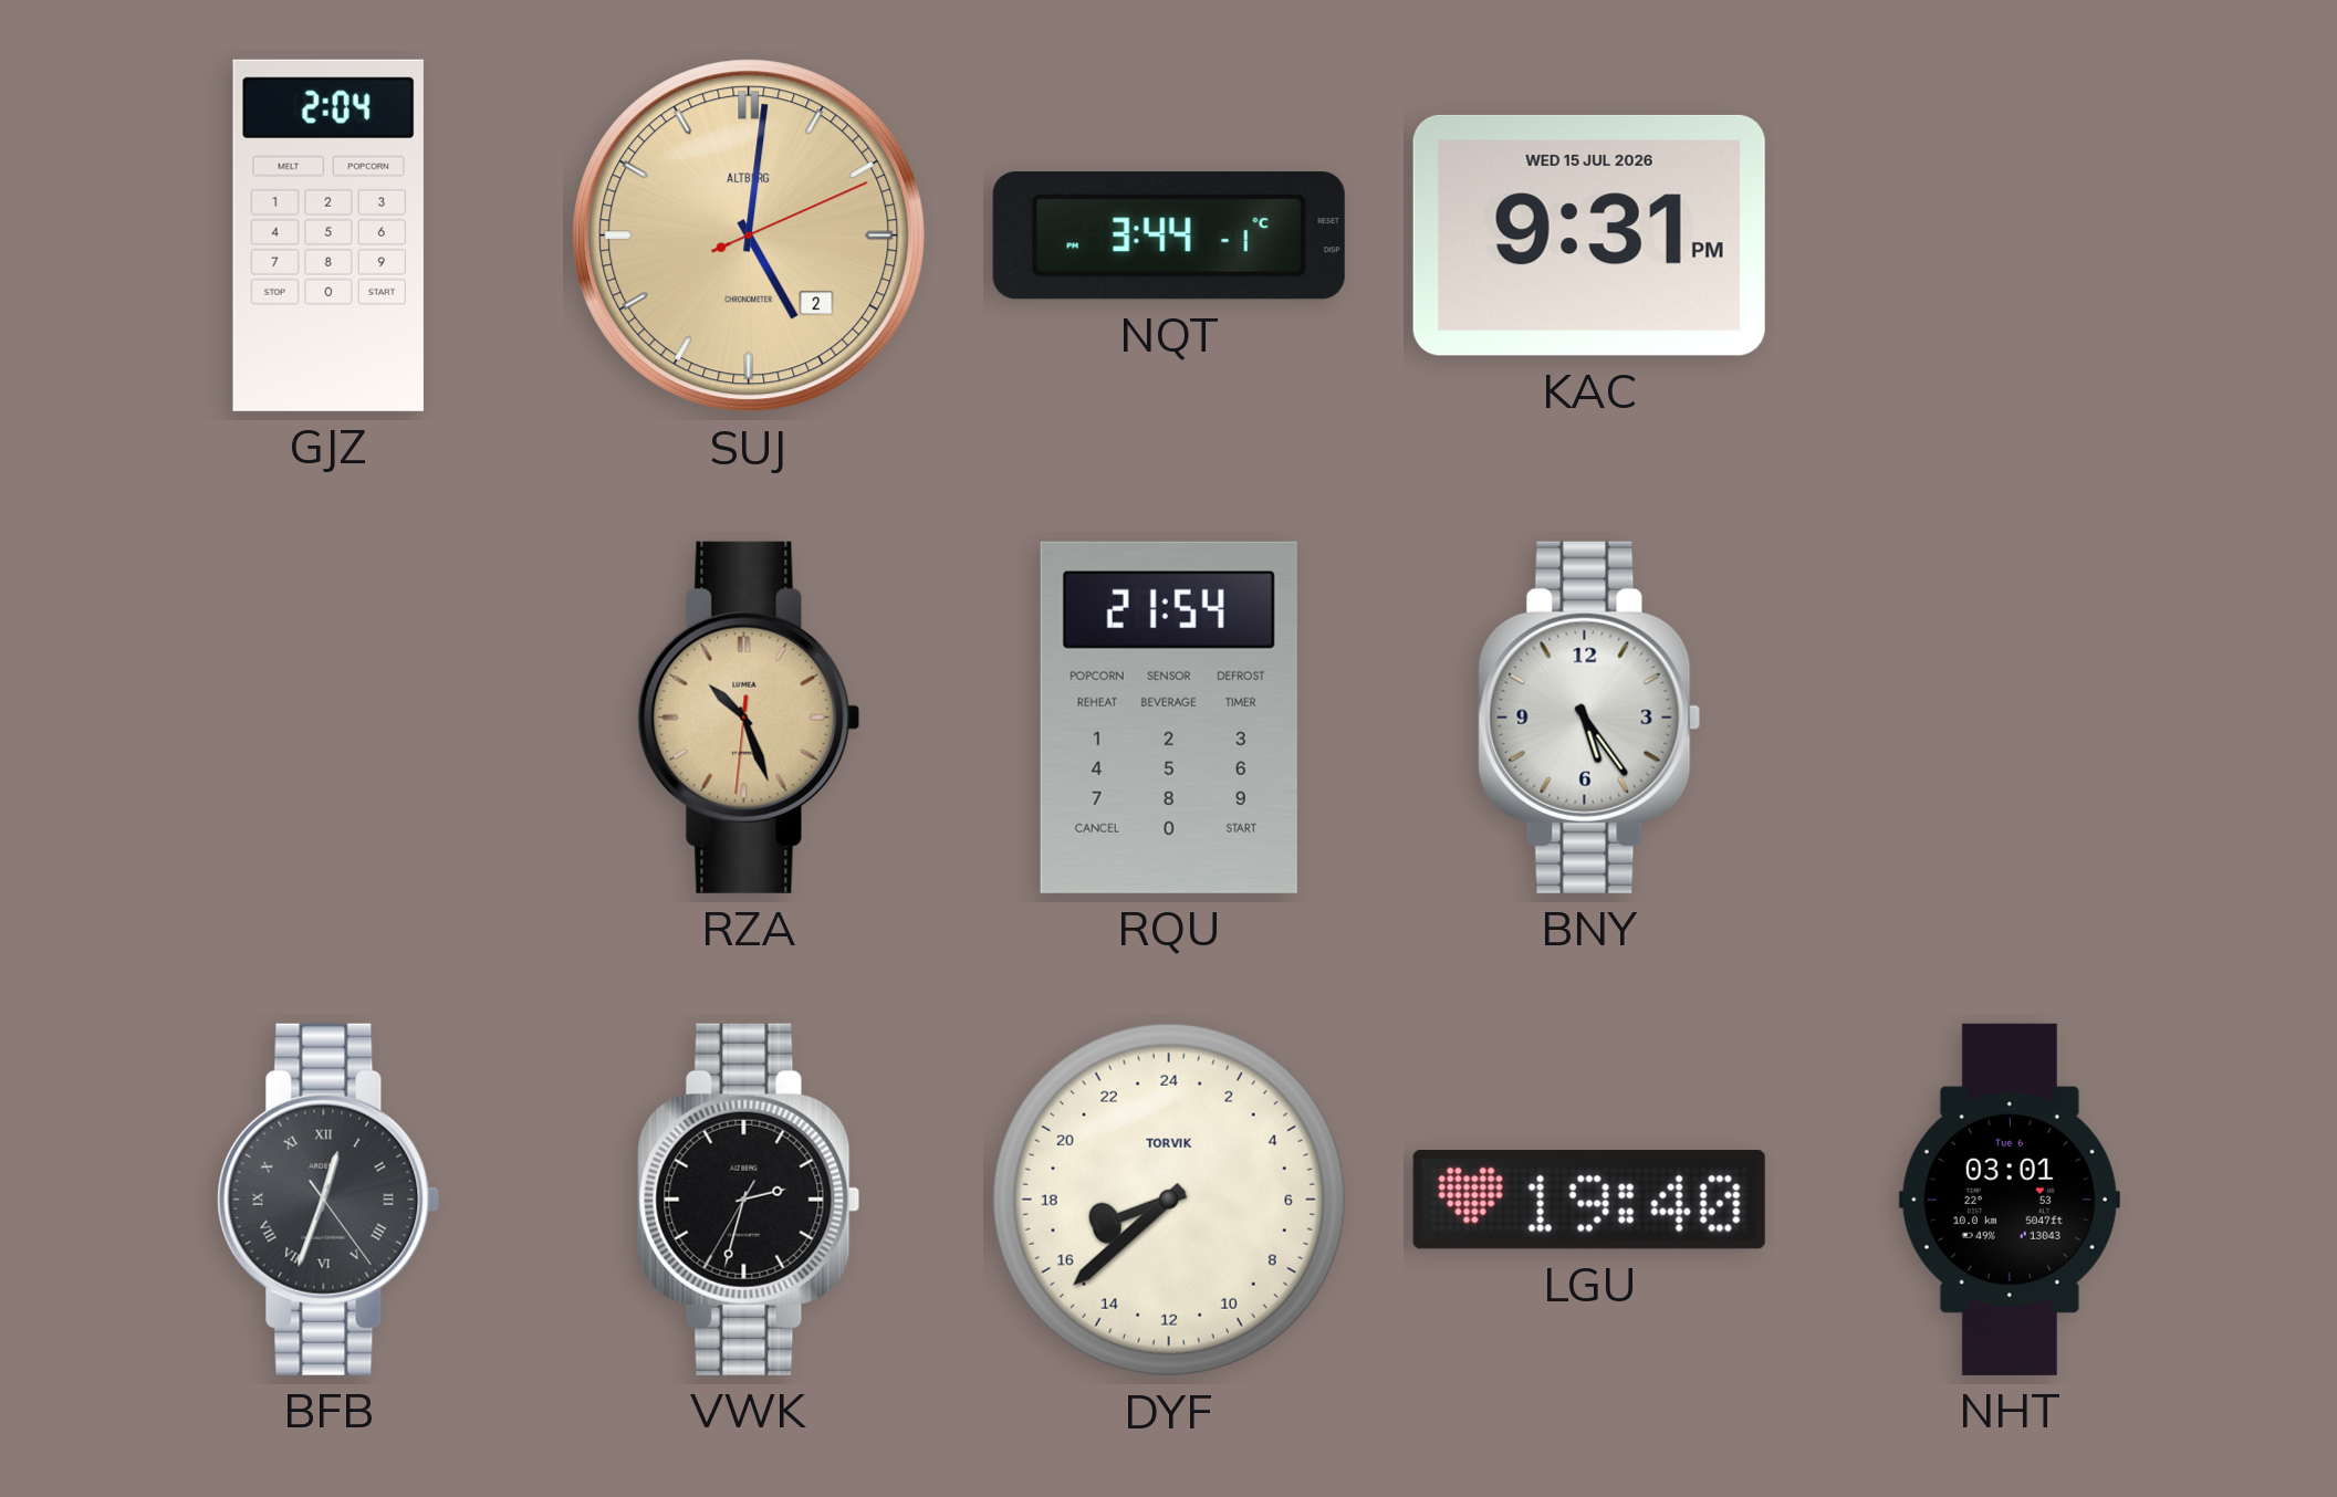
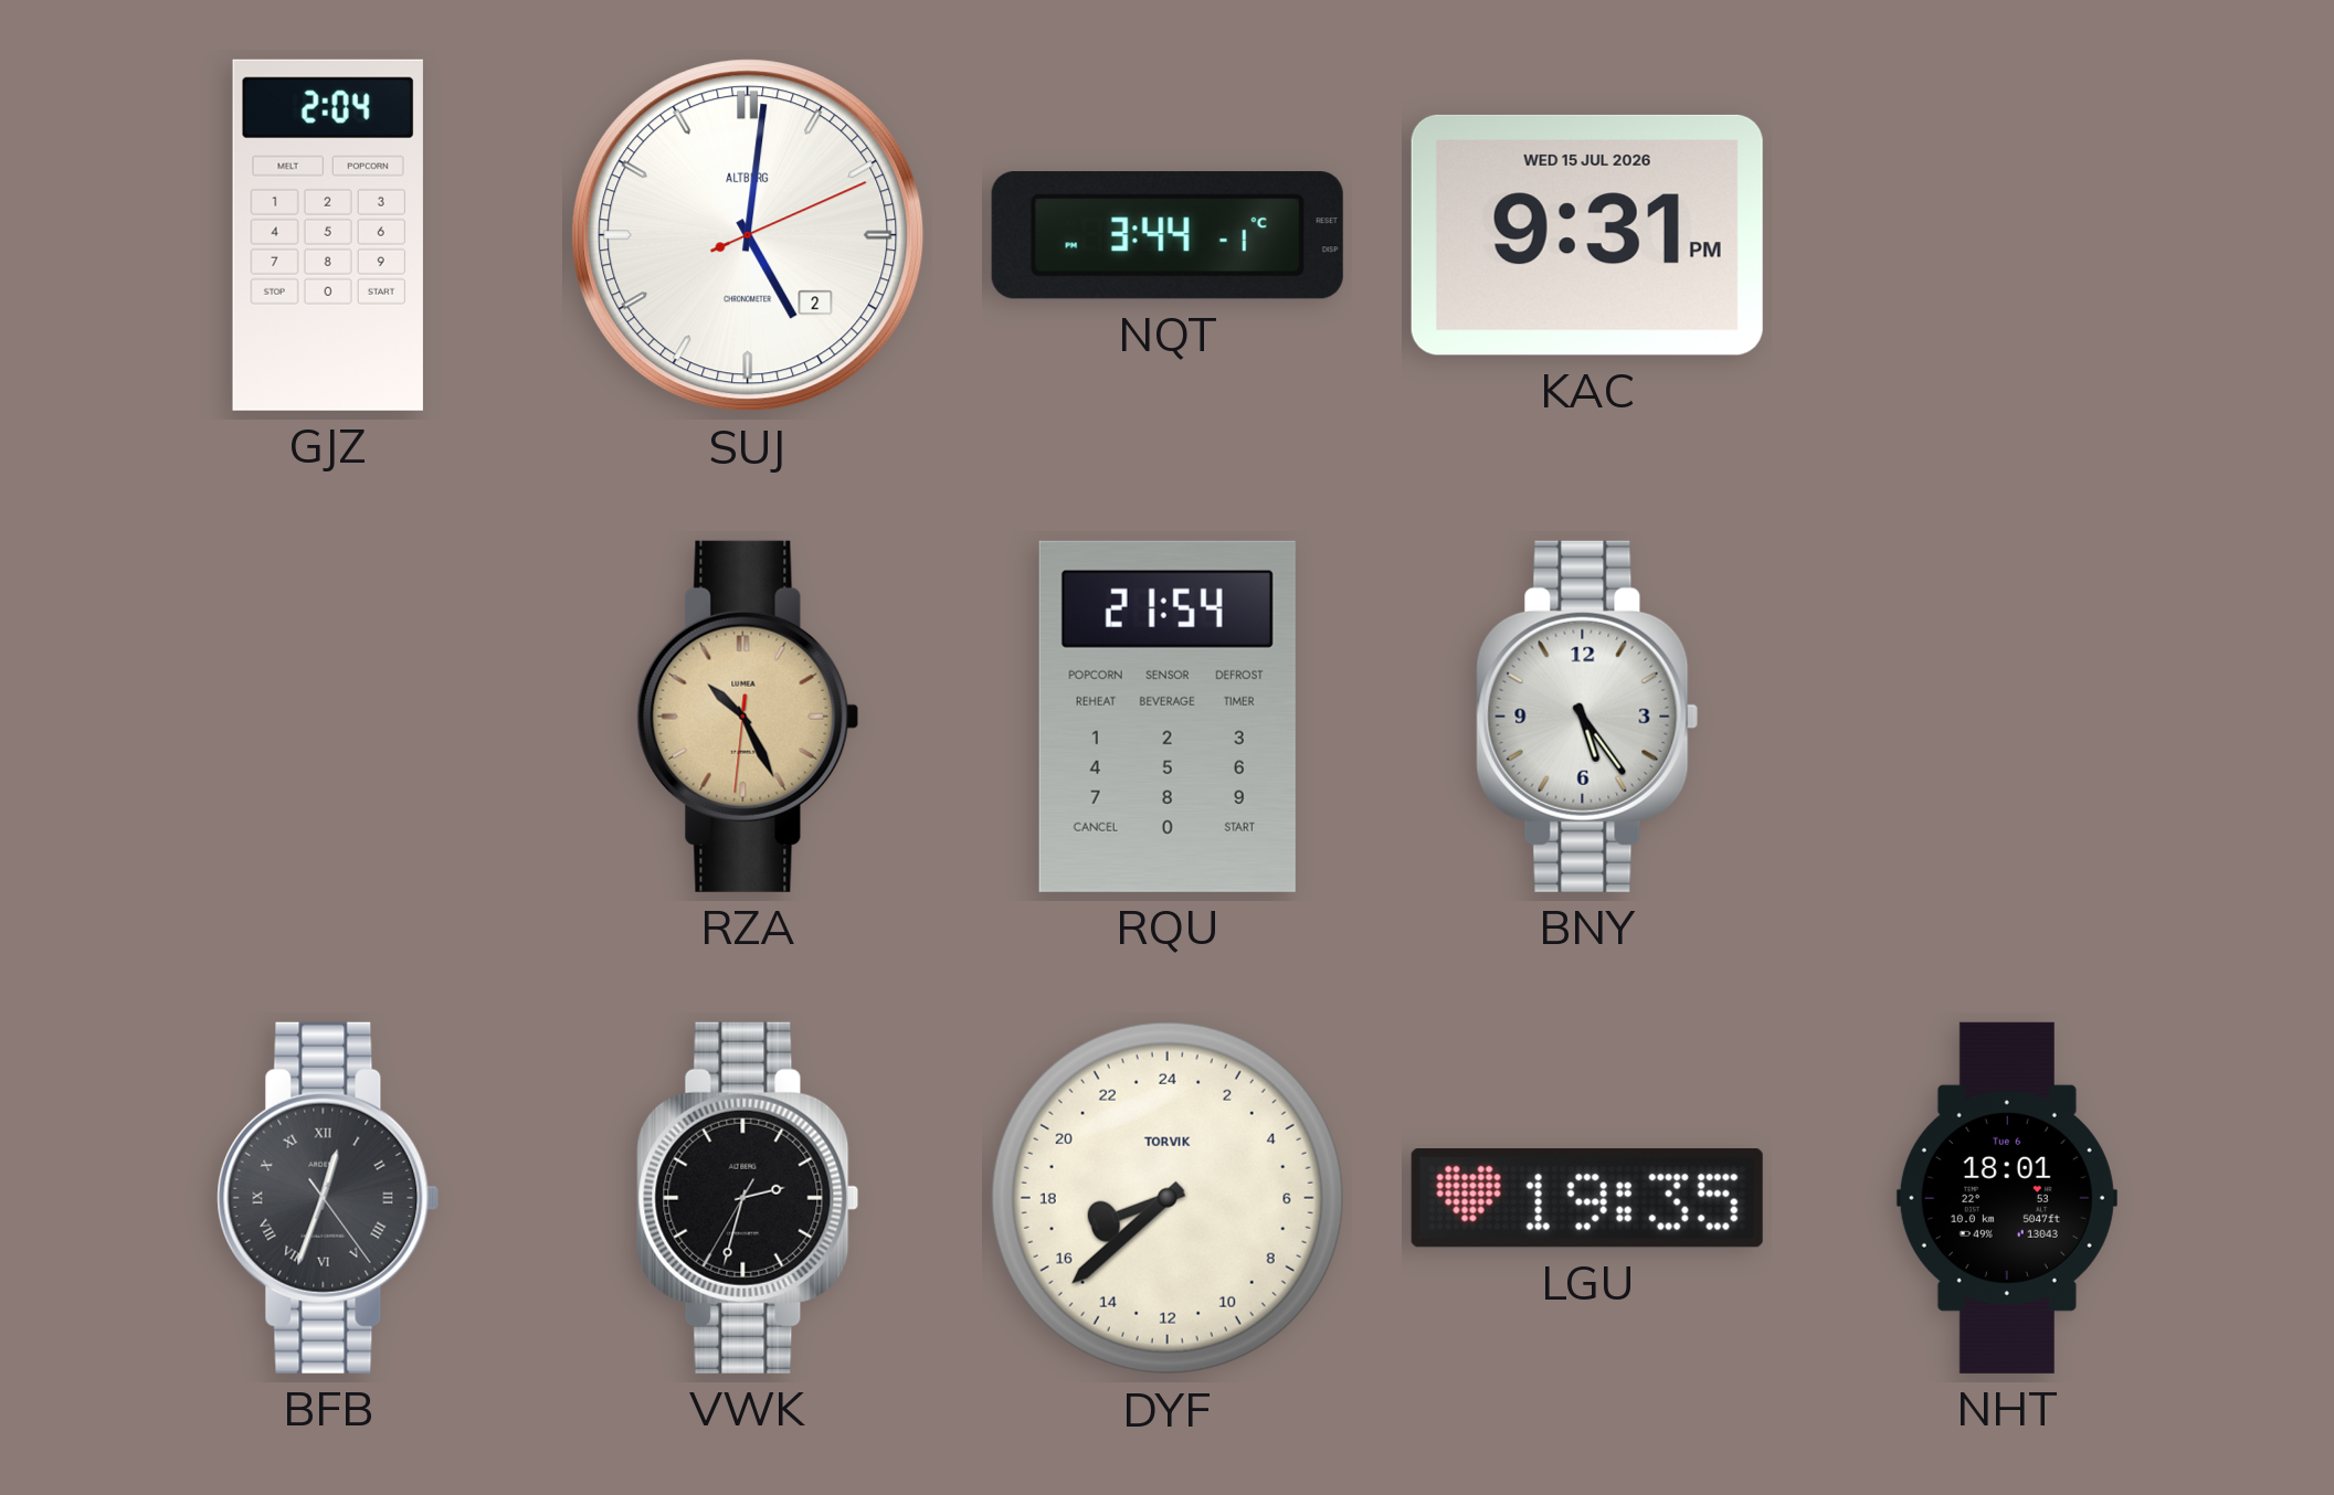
SUJ dial: champagne -> white (748, 235)
RZA: 10:26 -> 10:25 (748, 717)
LGU: 19:40 -> 19:35 (1587, 1199)
NHT: 03:01 -> 18:01 (2007, 1198)
